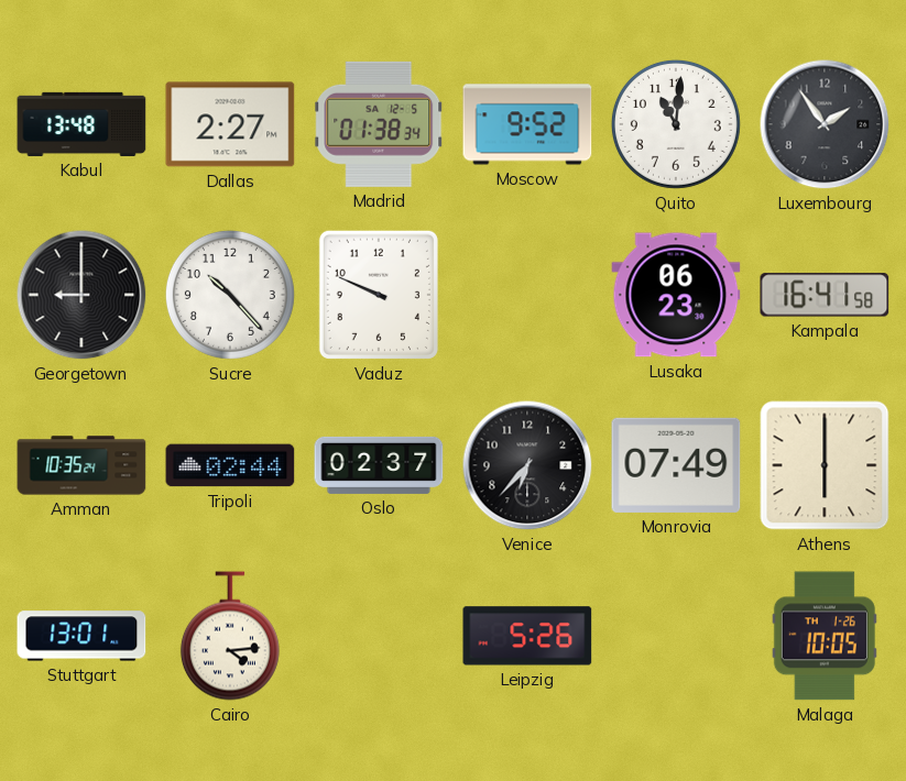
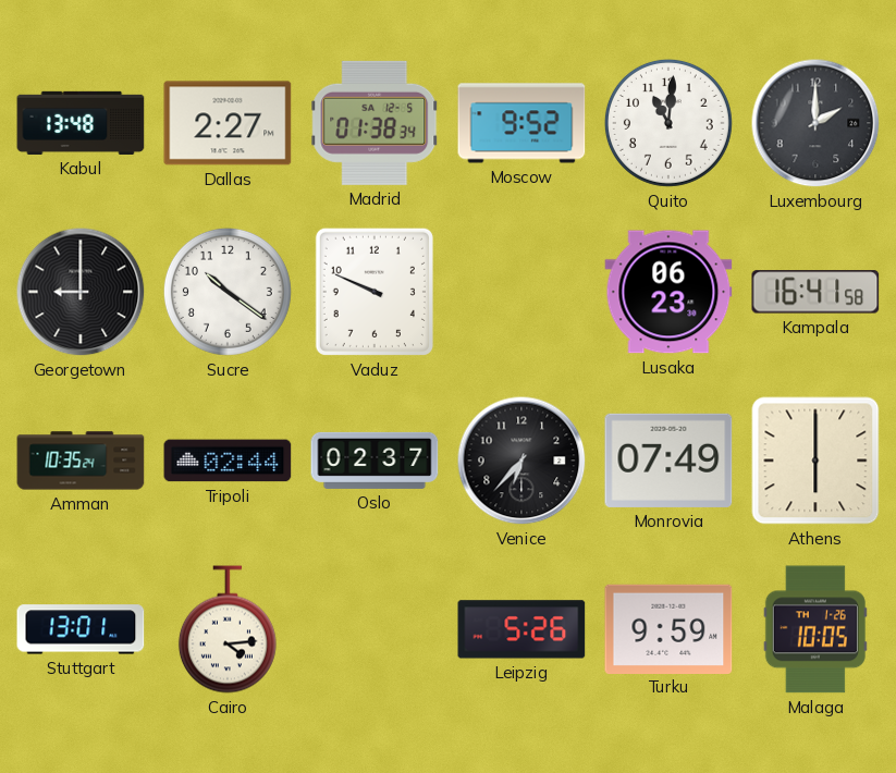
Luxembourg: 1:54 -> 2:00 (815, 123)
Sucre: 10:23 -> 10:21 (228, 292)
Turku: none -> 9:59 (668, 628)
